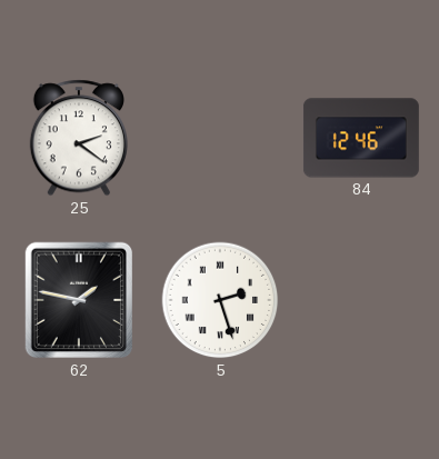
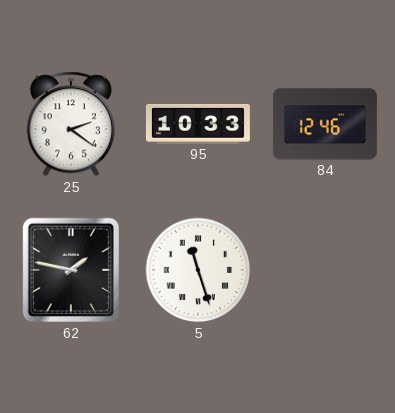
95: none -> 10:33 (198, 124)
5: 2:27 -> 11:27 (198, 270)
